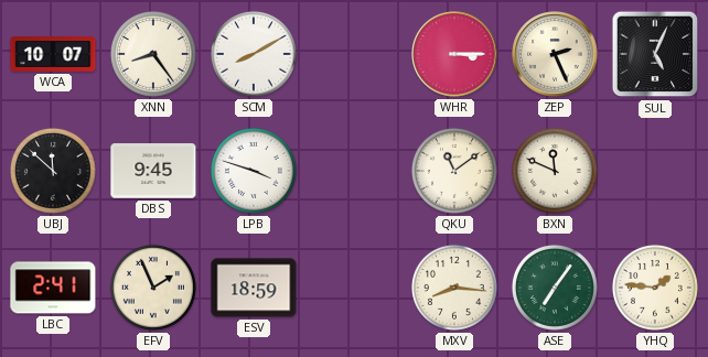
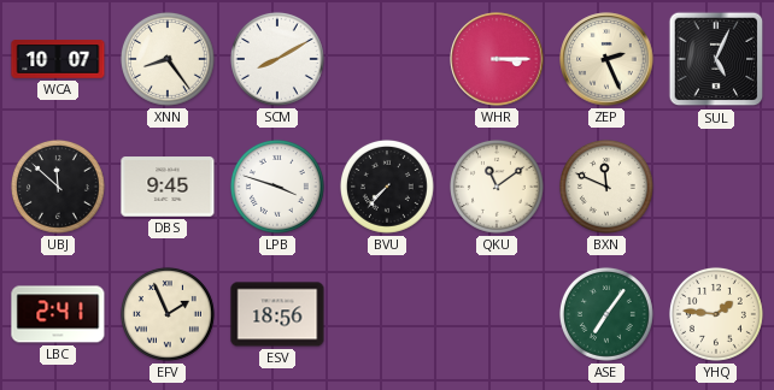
BVU: none -> 7:37 (387, 187)
ESV: 18:59 -> 18:56 (277, 314)
MXV: 8:16 -> none (454, 288)
